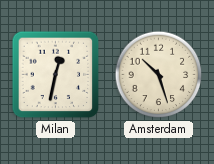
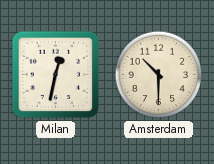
Amsterdam: 10:27 -> 10:30 (159, 75)
